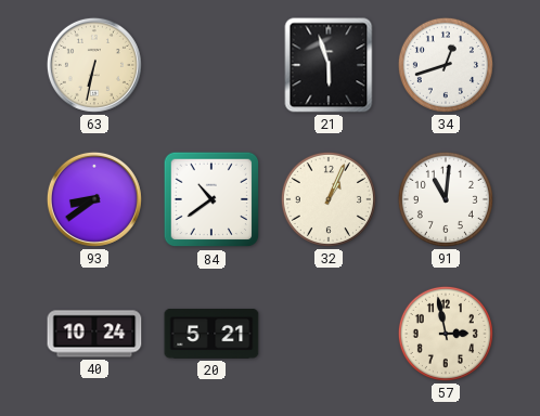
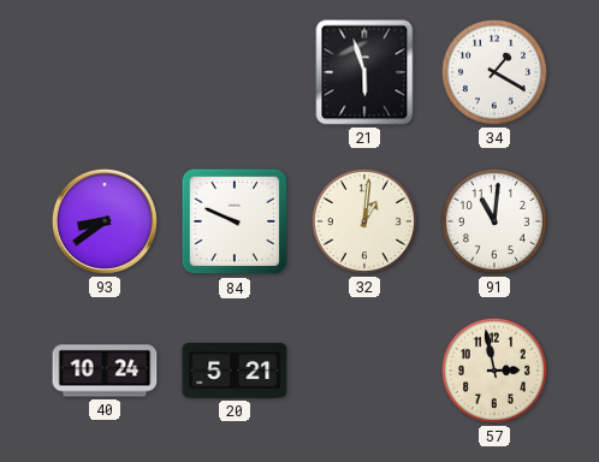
63: 6:32 -> none (94, 65)
34: 12:42 -> 1:20 (494, 72)
84: 10:39 -> 9:49 (235, 221)
32: 1:04 -> 1:01 (364, 221)
